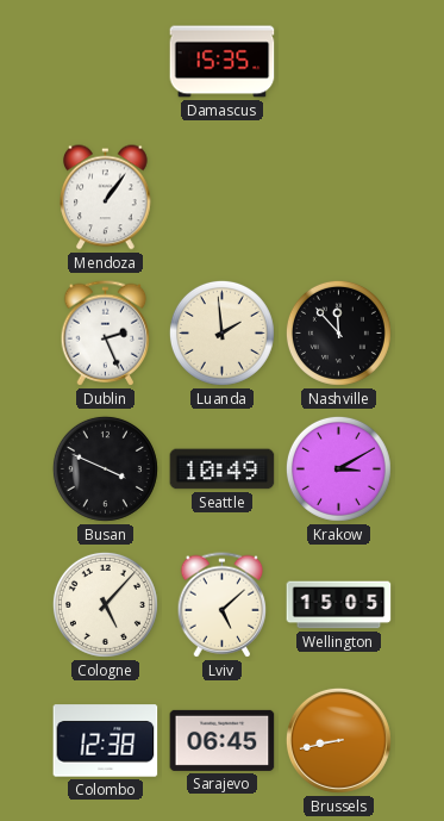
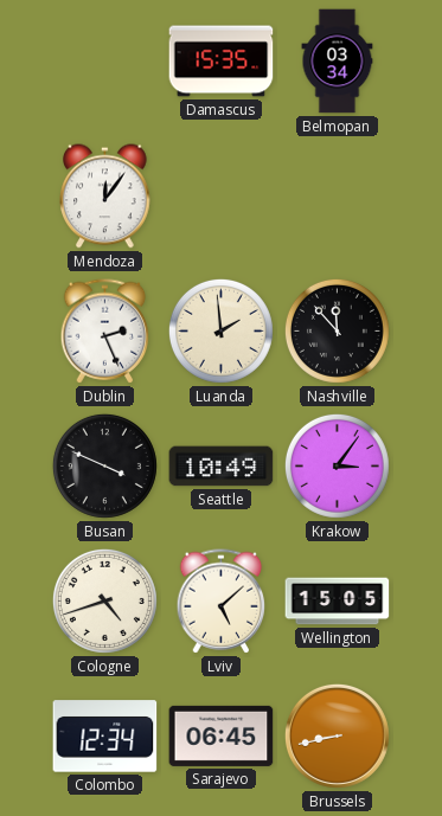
Belmopan: none -> 03:34 (338, 62)
Mendoza: 1:06 -> 12:06 (105, 197)
Krakow: 3:10 -> 3:06 (337, 465)
Cologne: 5:07 -> 4:42 (104, 600)
Colombo: 12:38 -> 12:34 (105, 737)
